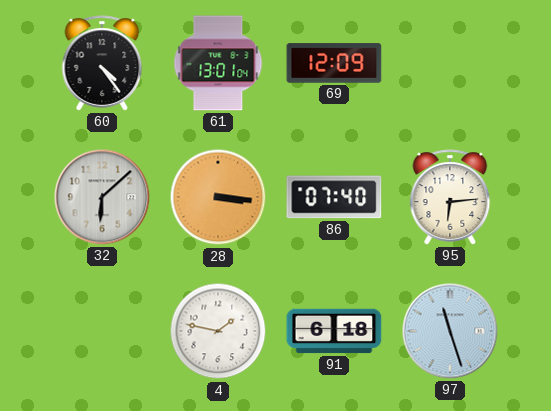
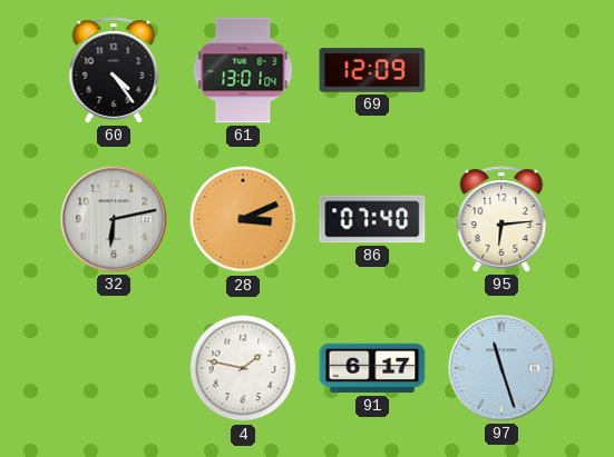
32: 6:08 -> 6:13 (114, 219)
28: 3:16 -> 3:11 (243, 219)
91: 6:18 -> 6:17 (372, 368)
